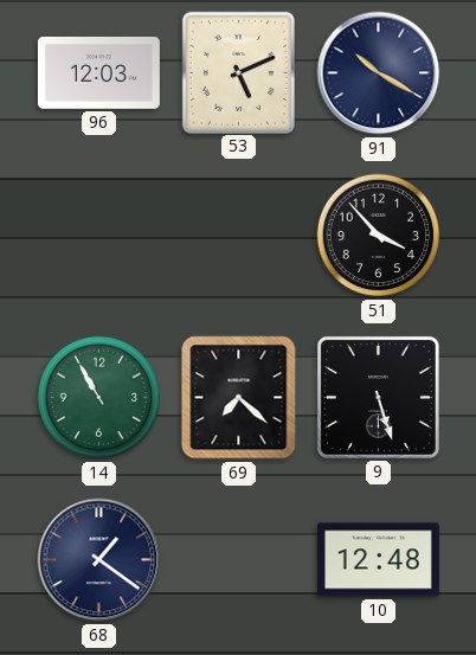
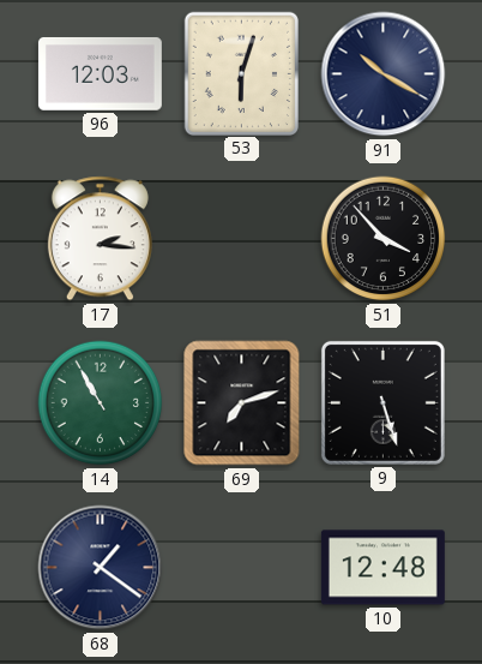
53: 5:11 -> 6:03 (241, 73)
17: none -> 2:16 (100, 239)
69: 7:22 -> 7:12 (242, 403)
